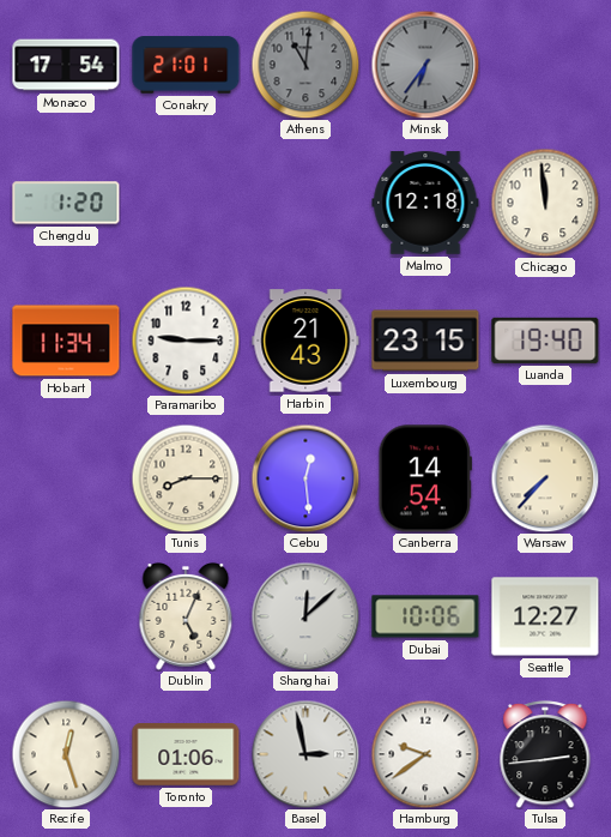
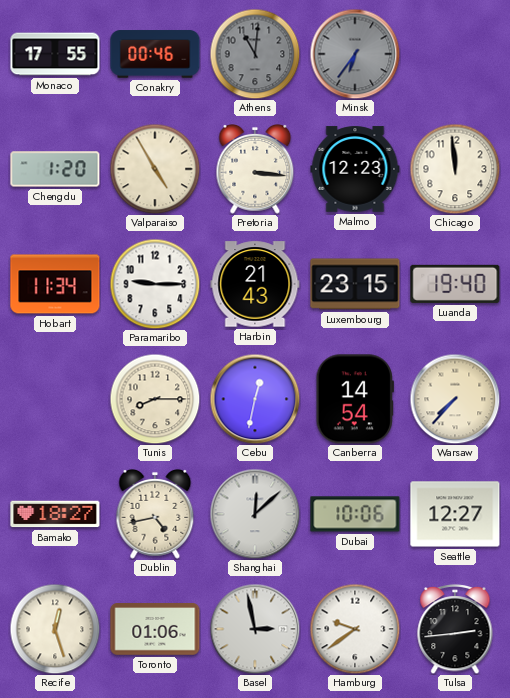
Monaco: 17:54 -> 17:55 (55, 54)
Conakry: 21:01 -> 00:46 (155, 54)
Valparaiso: none -> 4:55 (155, 169)
Pretoria: none -> 3:16 (255, 169)
Malmo: 12:18 -> 12:23 (355, 169)
Cebu: 12:29 -> 12:32 (255, 399)
Bamako: none -> 18:27 (55, 514)
Dublin: 5:04 -> 4:43 (155, 514)
